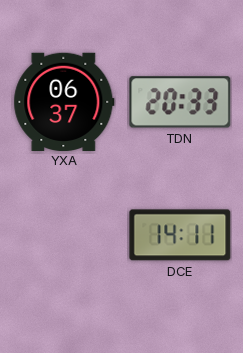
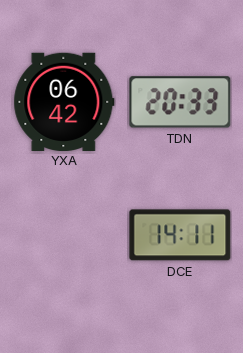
YXA: 06:37 -> 06:42 (64, 101)
